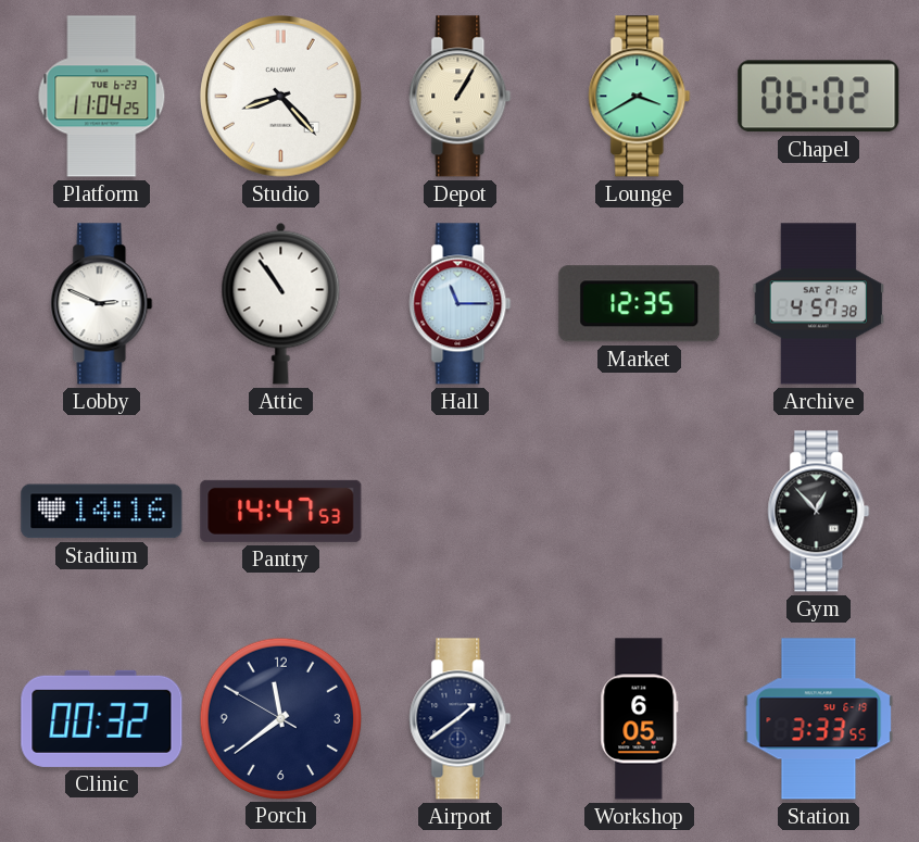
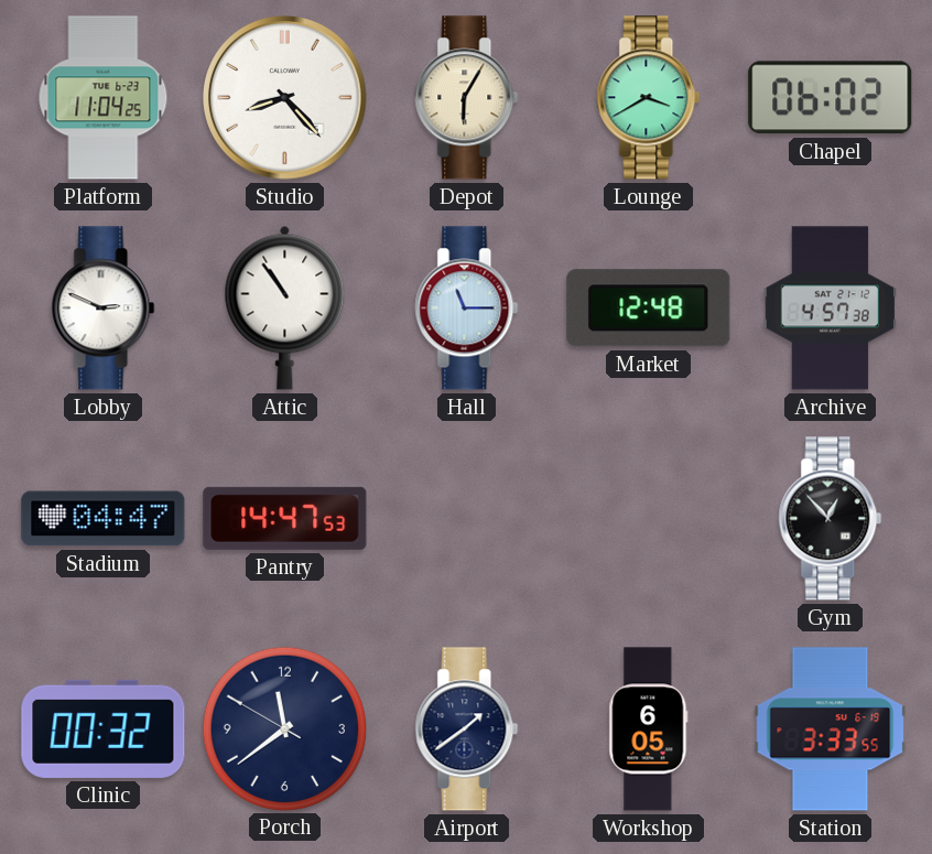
Depot: 1:05 -> 6:05 (467, 98)
Market: 12:35 -> 12:48 (649, 309)
Stadium: 14:16 -> 04:47 (104, 519)
